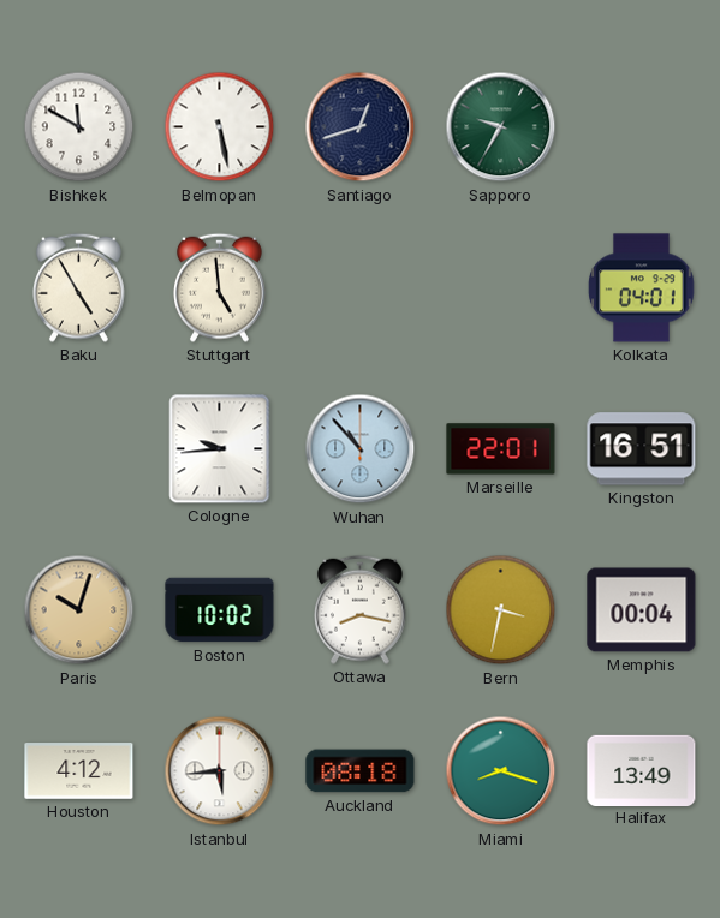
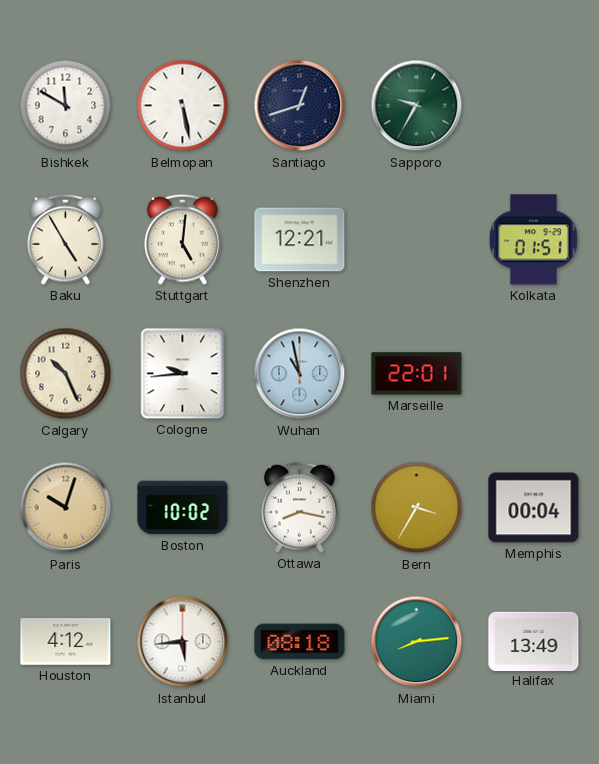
Stuttgart: 4:59 -> 5:01 (182, 239)
Shenzhen: none -> 12:21 (300, 240)
Kolkata: 04:01 -> 01:51 (534, 240)
Calgary: none -> 10:26 (66, 374)
Wuhan: 10:53 -> 10:58 (300, 374)
Kingston: 16:51 -> none (642, 449)
Bern: 3:32 -> 3:35 (417, 508)
Miami: 8:18 -> 8:14 (417, 642)
